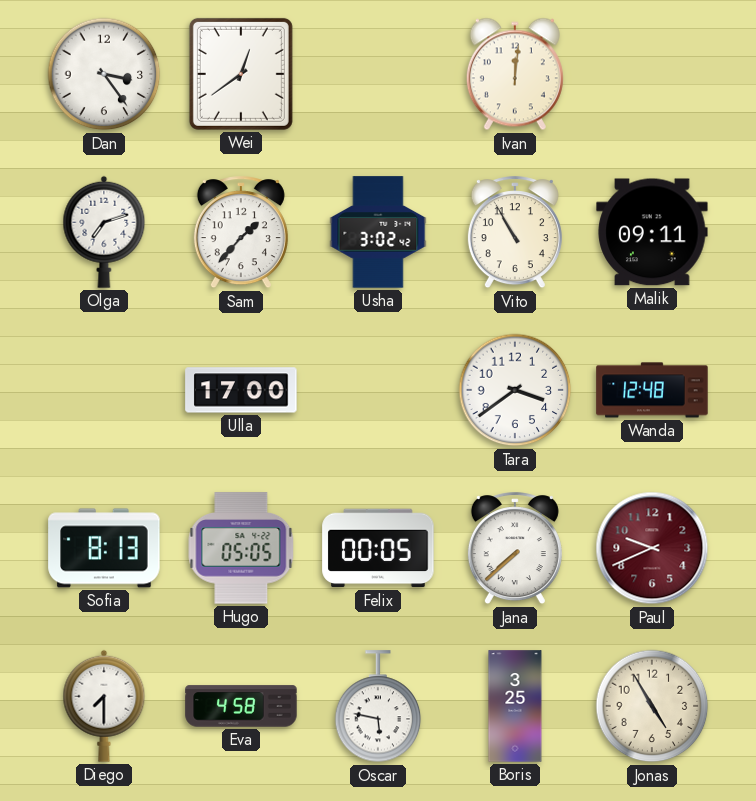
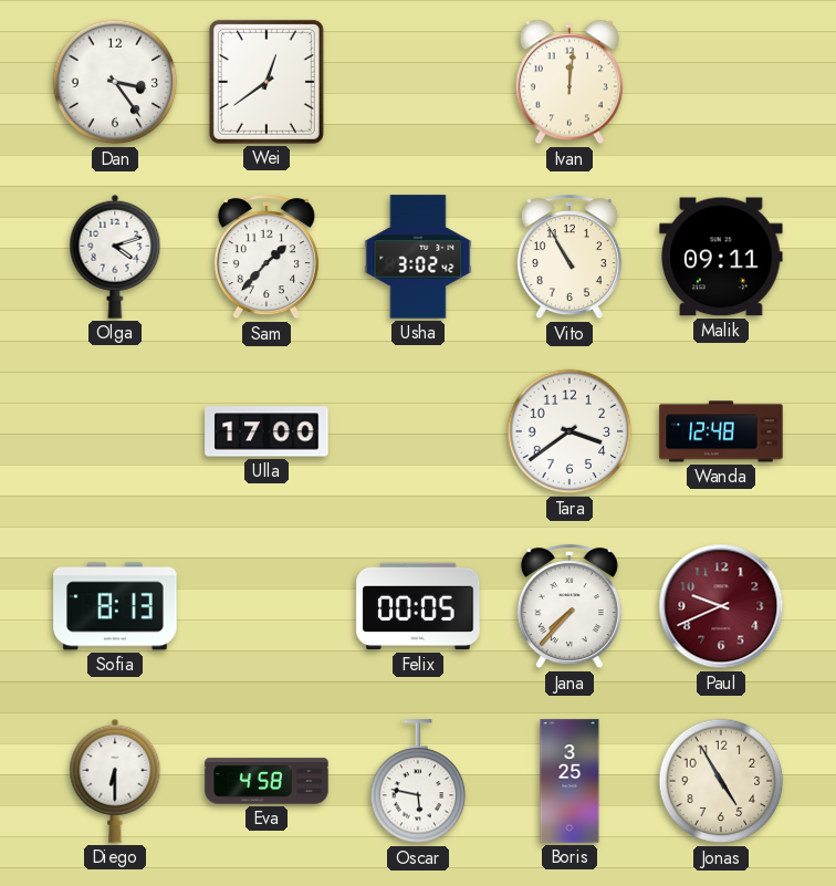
Olga: 7:12 -> 4:12 (115, 257)
Hugo: 05:05 -> none (241, 548)
Jana: 7:38 -> 7:37 (569, 607)
Diego: 7:30 -> 6:30 (115, 781)
